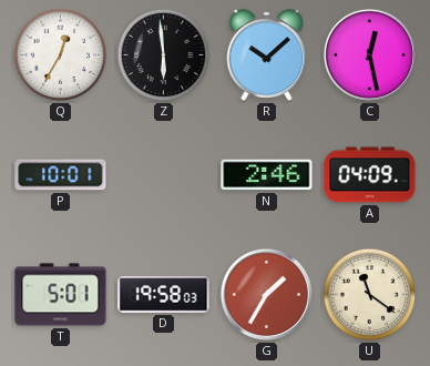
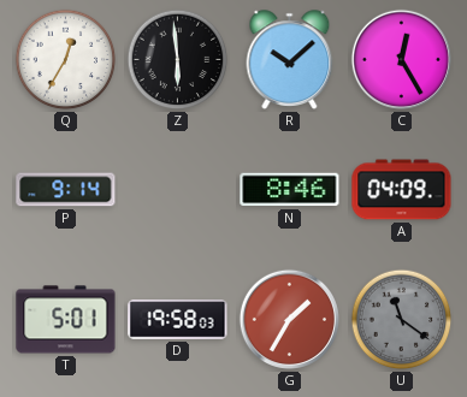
C: 12:28 -> 12:25 (401, 59)
P: 10:01 -> 9:14 (66, 190)
N: 2:46 -> 8:46 (290, 190)
U dial: cream -> grey (402, 320)
